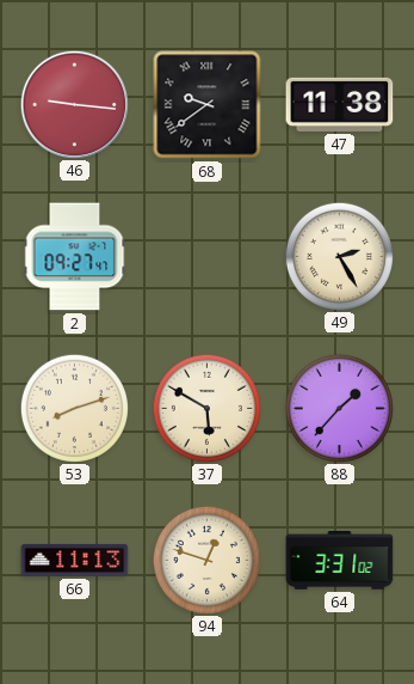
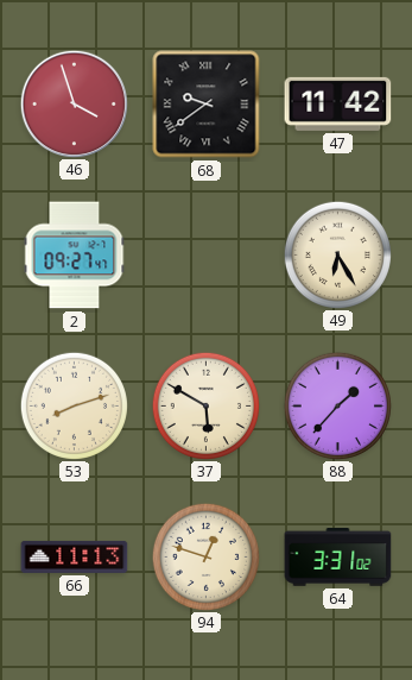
46: 9:16 -> 3:57 (74, 103)
47: 11:38 -> 11:42 (338, 103)
49: 2:25 -> 6:25 (337, 254)
